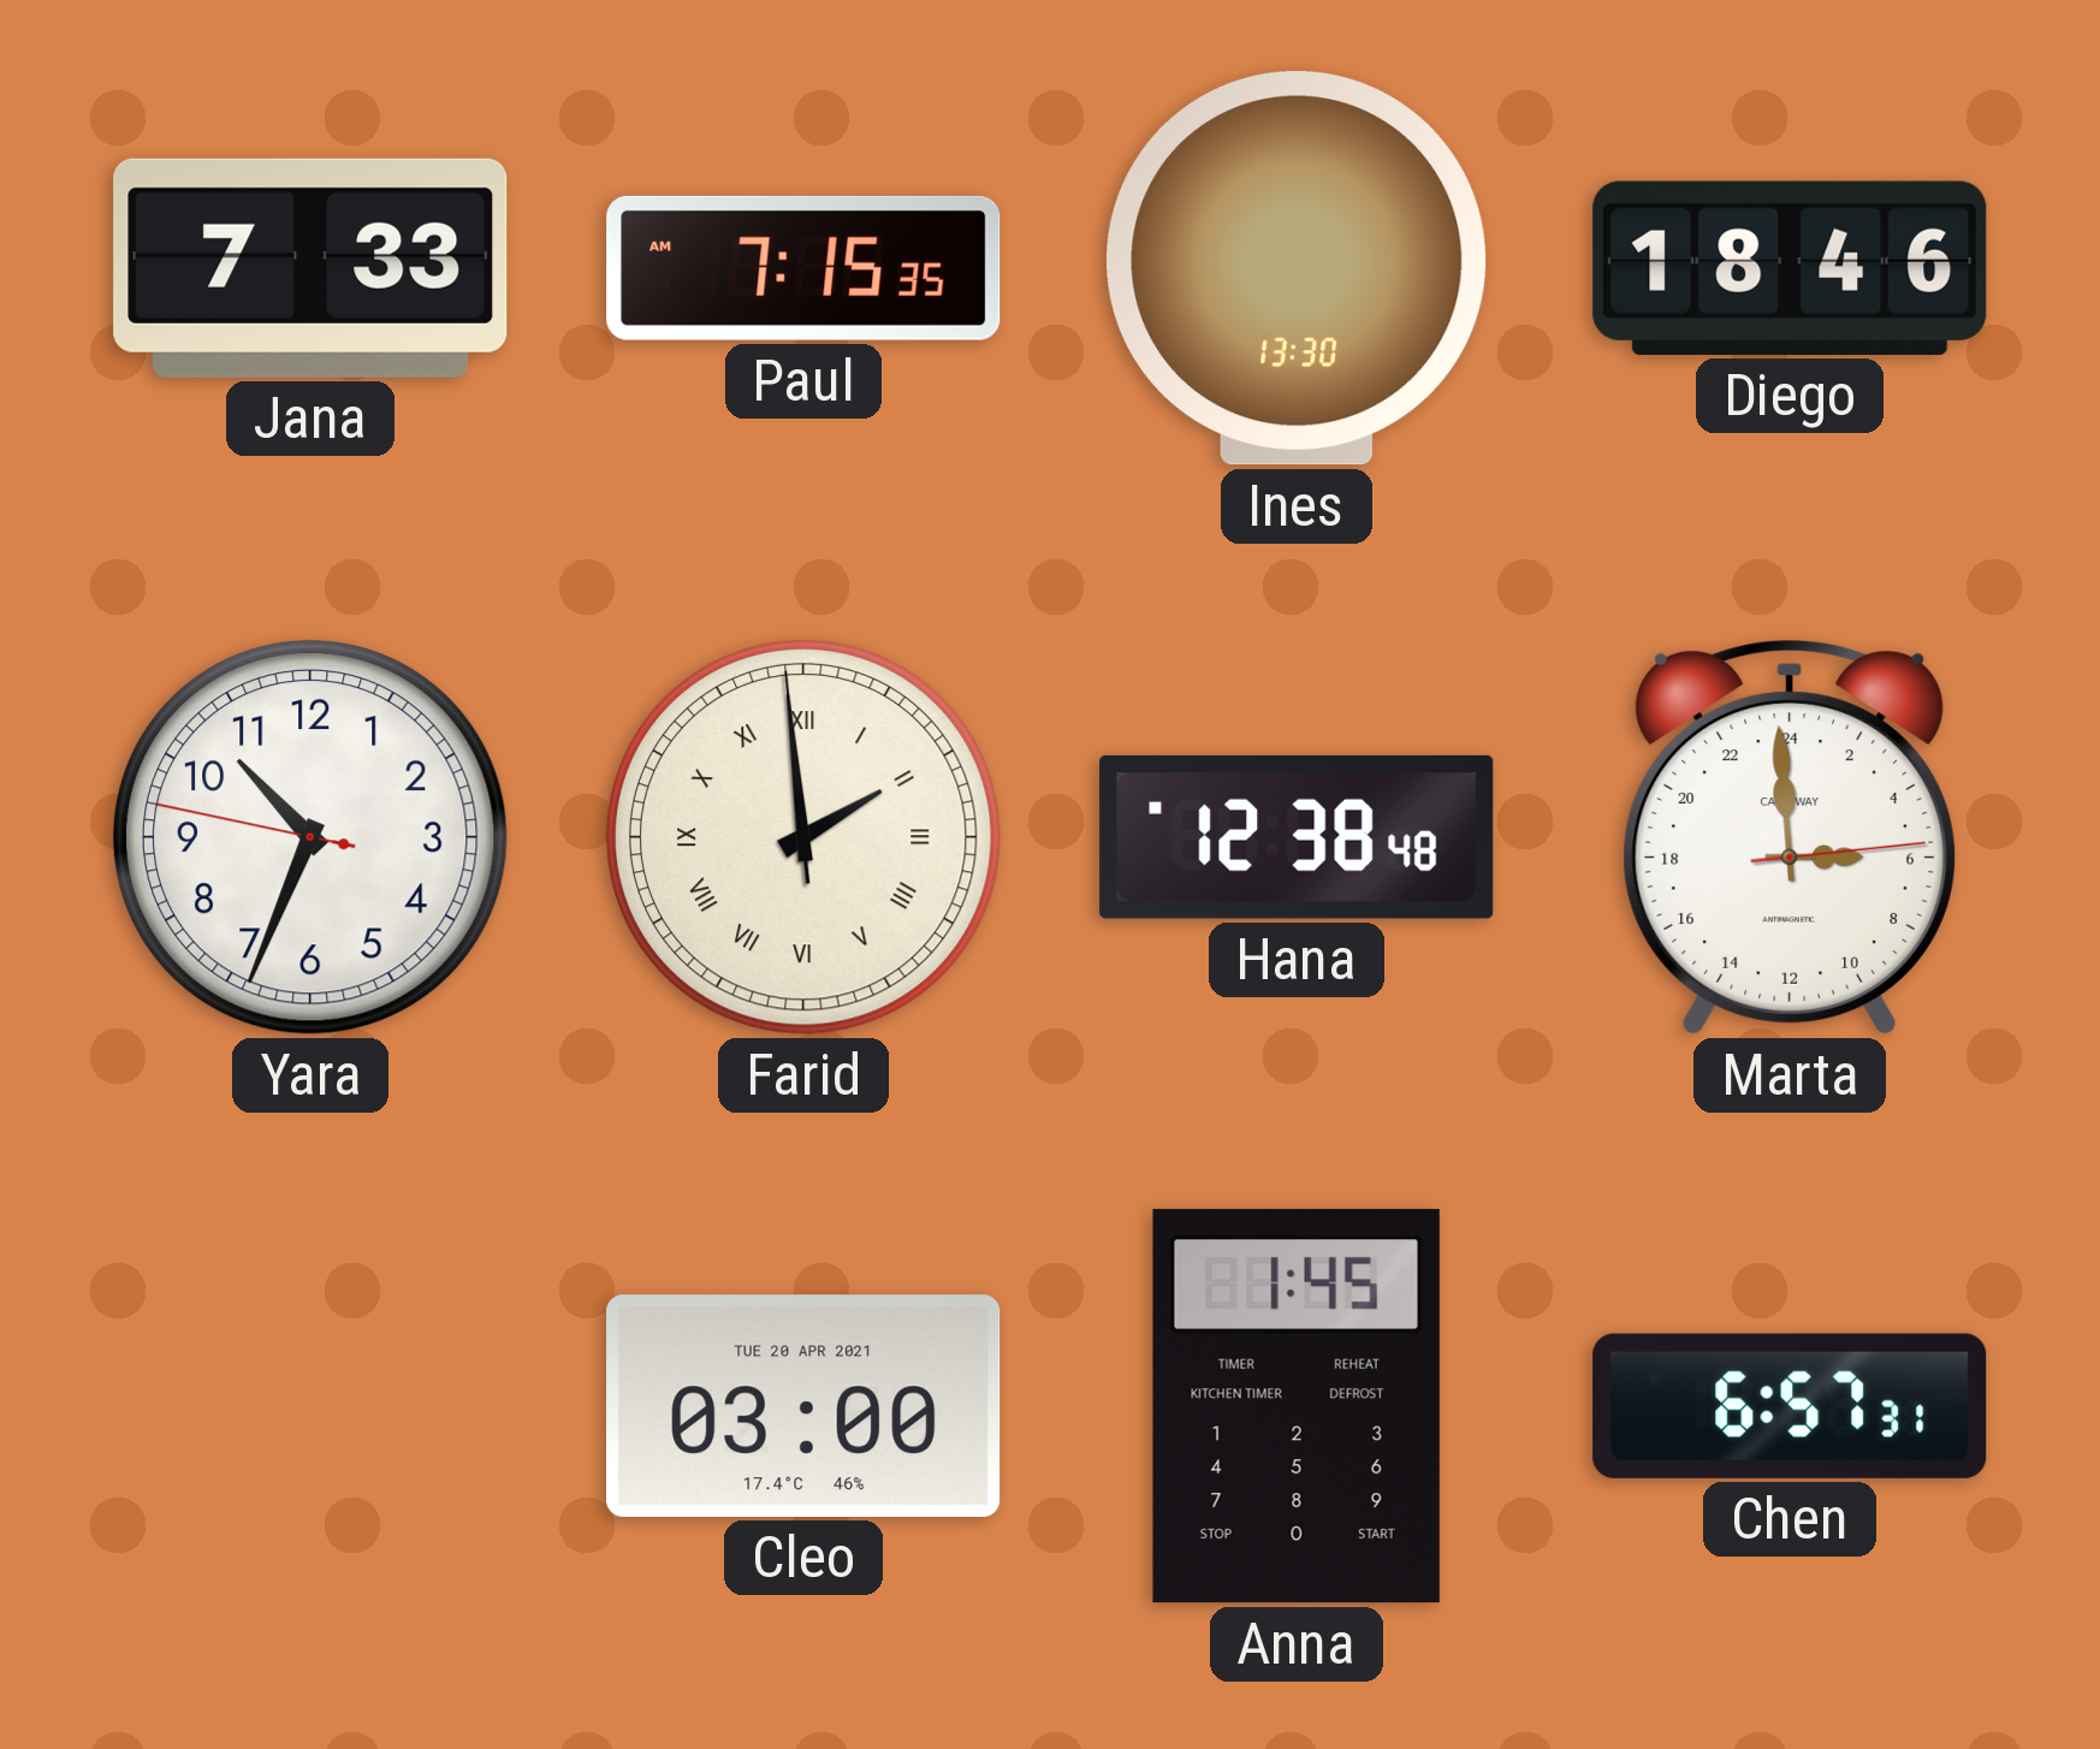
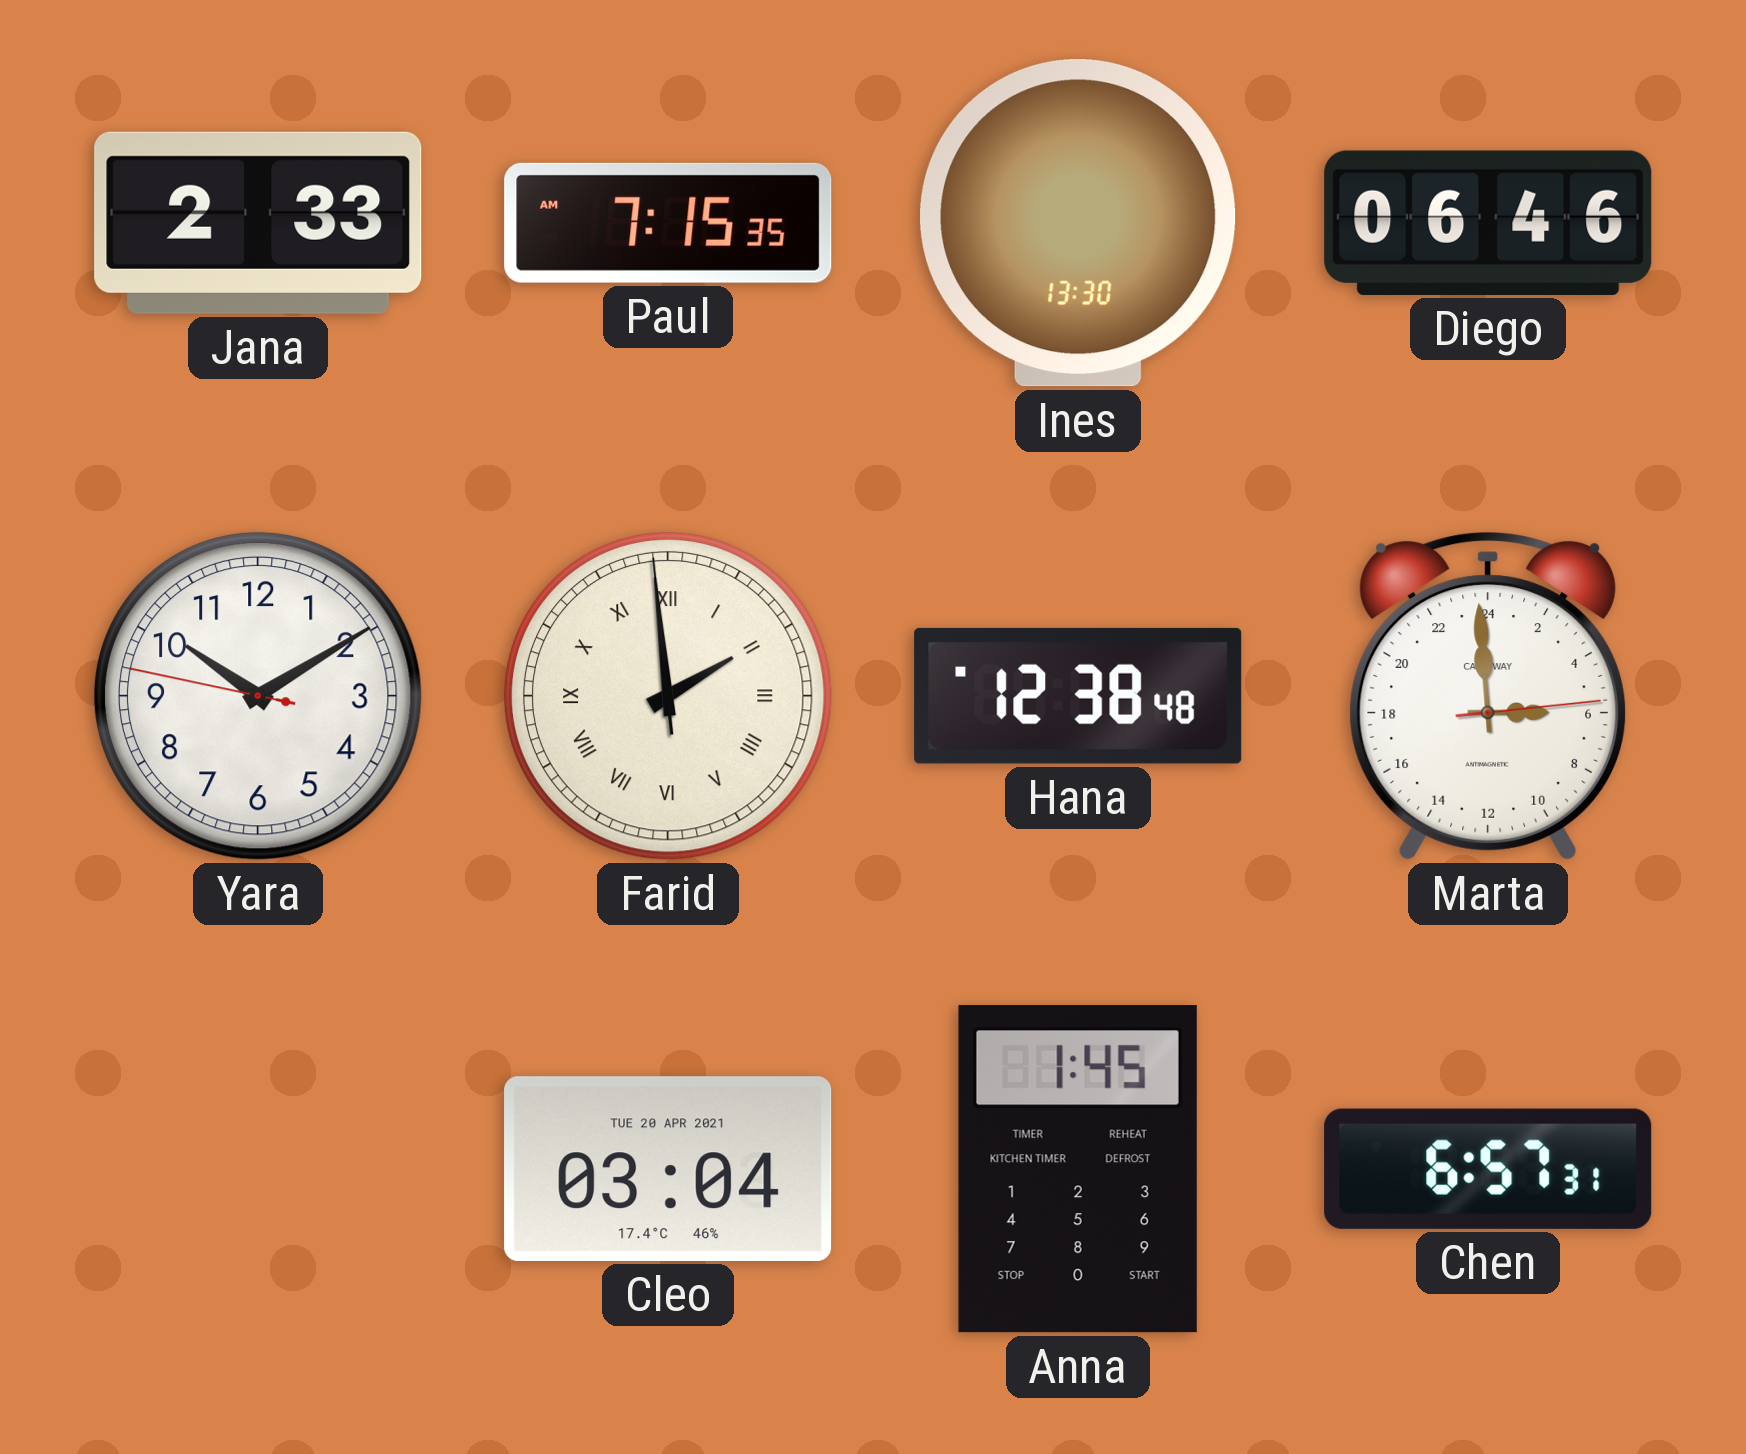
Jana: 7:33 -> 2:33 (258, 223)
Diego: 18:46 -> 06:46 (1488, 223)
Yara: 10:33 -> 10:09 (258, 696)
Cleo: 03:00 -> 03:04 (668, 1169)
